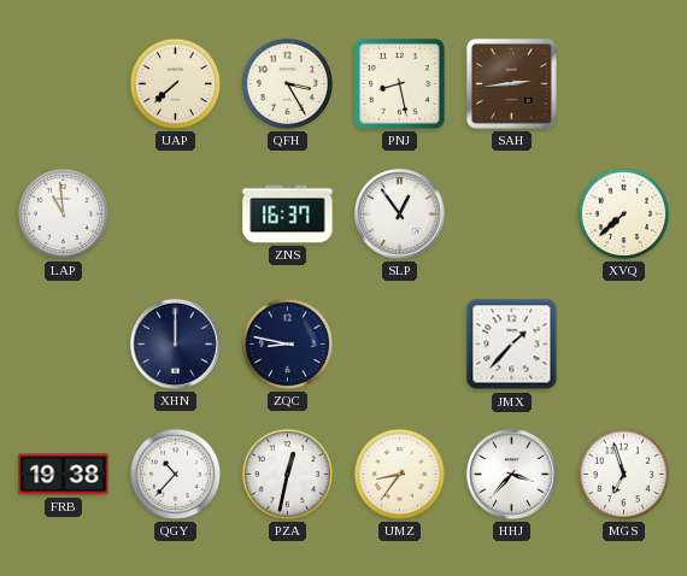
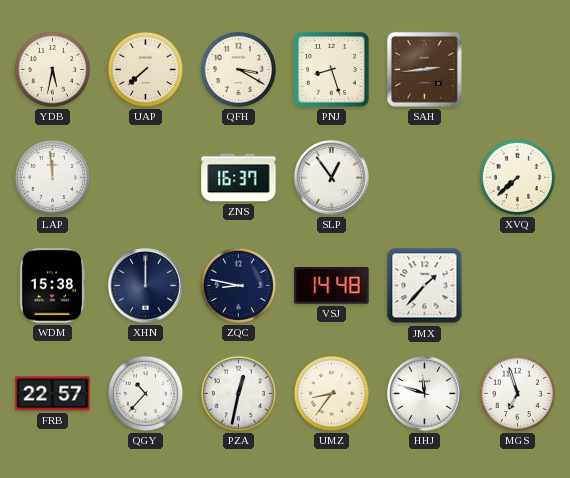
YDB: none -> 5:32 (52, 69)
QFH: 3:25 -> 3:20 (238, 69)
PNJ: 8:28 -> 8:27 (332, 70)
LAP: 10:59 -> 11:59 (52, 177)
WDM: none -> 15:38 (52, 286)
VSJ: none -> 14:48 (332, 286)
FRB: 19:38 -> 22:57 (53, 394)
HHJ: 3:37 -> 11:48 (425, 394)
